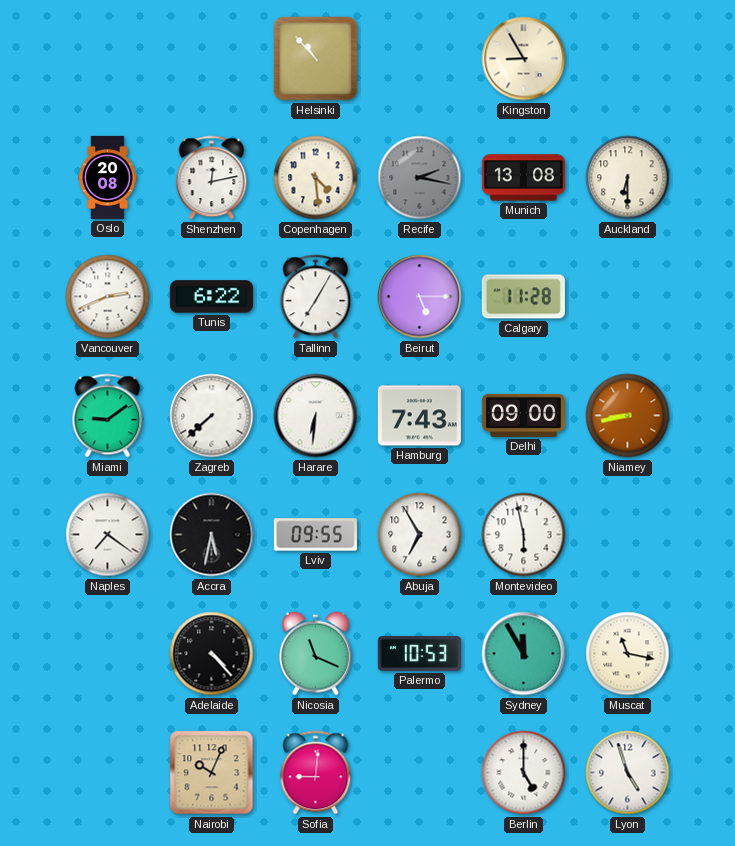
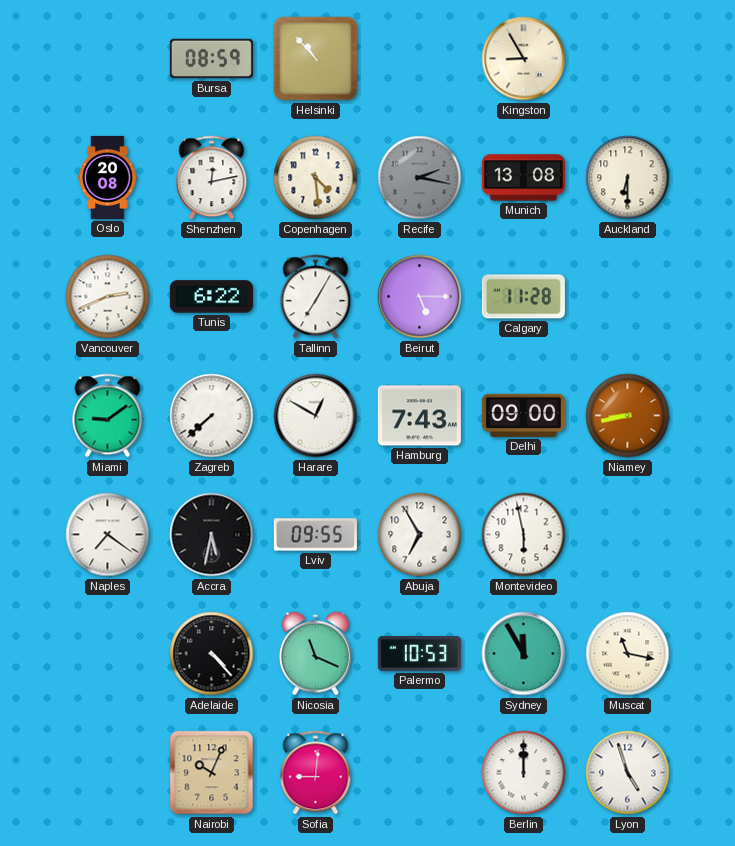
Bursa: none -> 08:59 (211, 59)
Harare: 6:31 -> 12:50 (316, 416)
Berlin: 5:00 -> 12:00 (524, 773)
